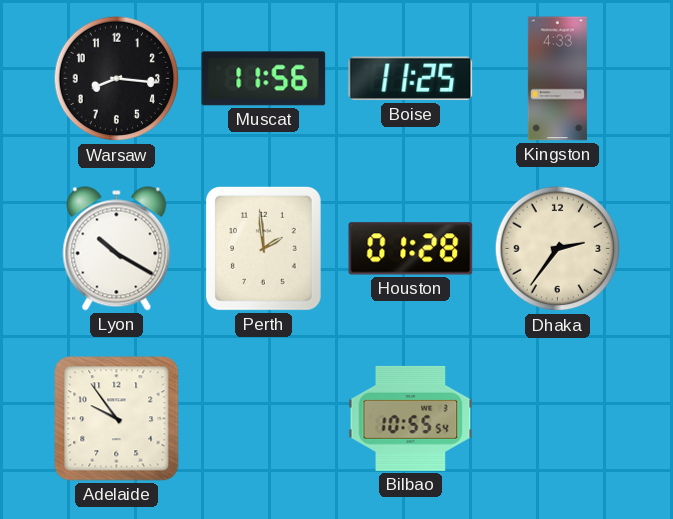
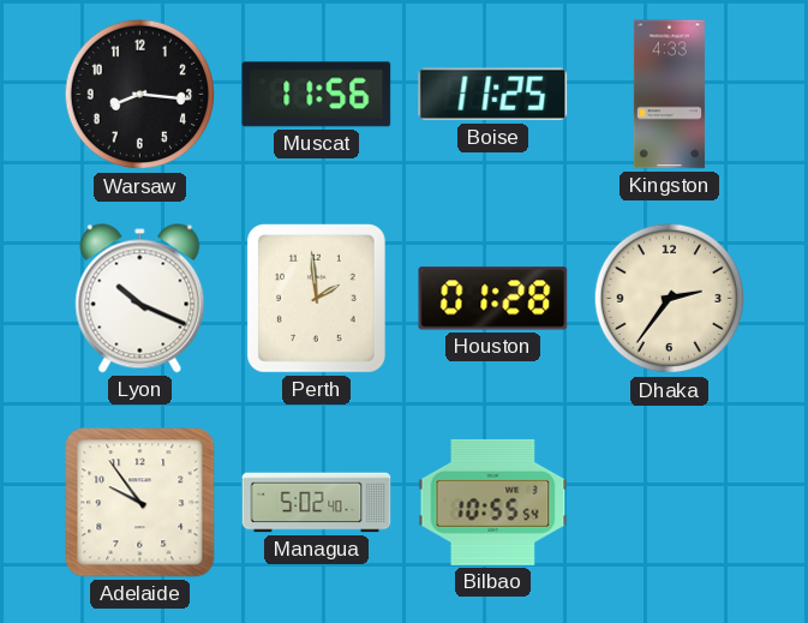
Lyon: 10:20 -> 10:19 (140, 299)
Managua: none -> 5:02 (317, 503)
